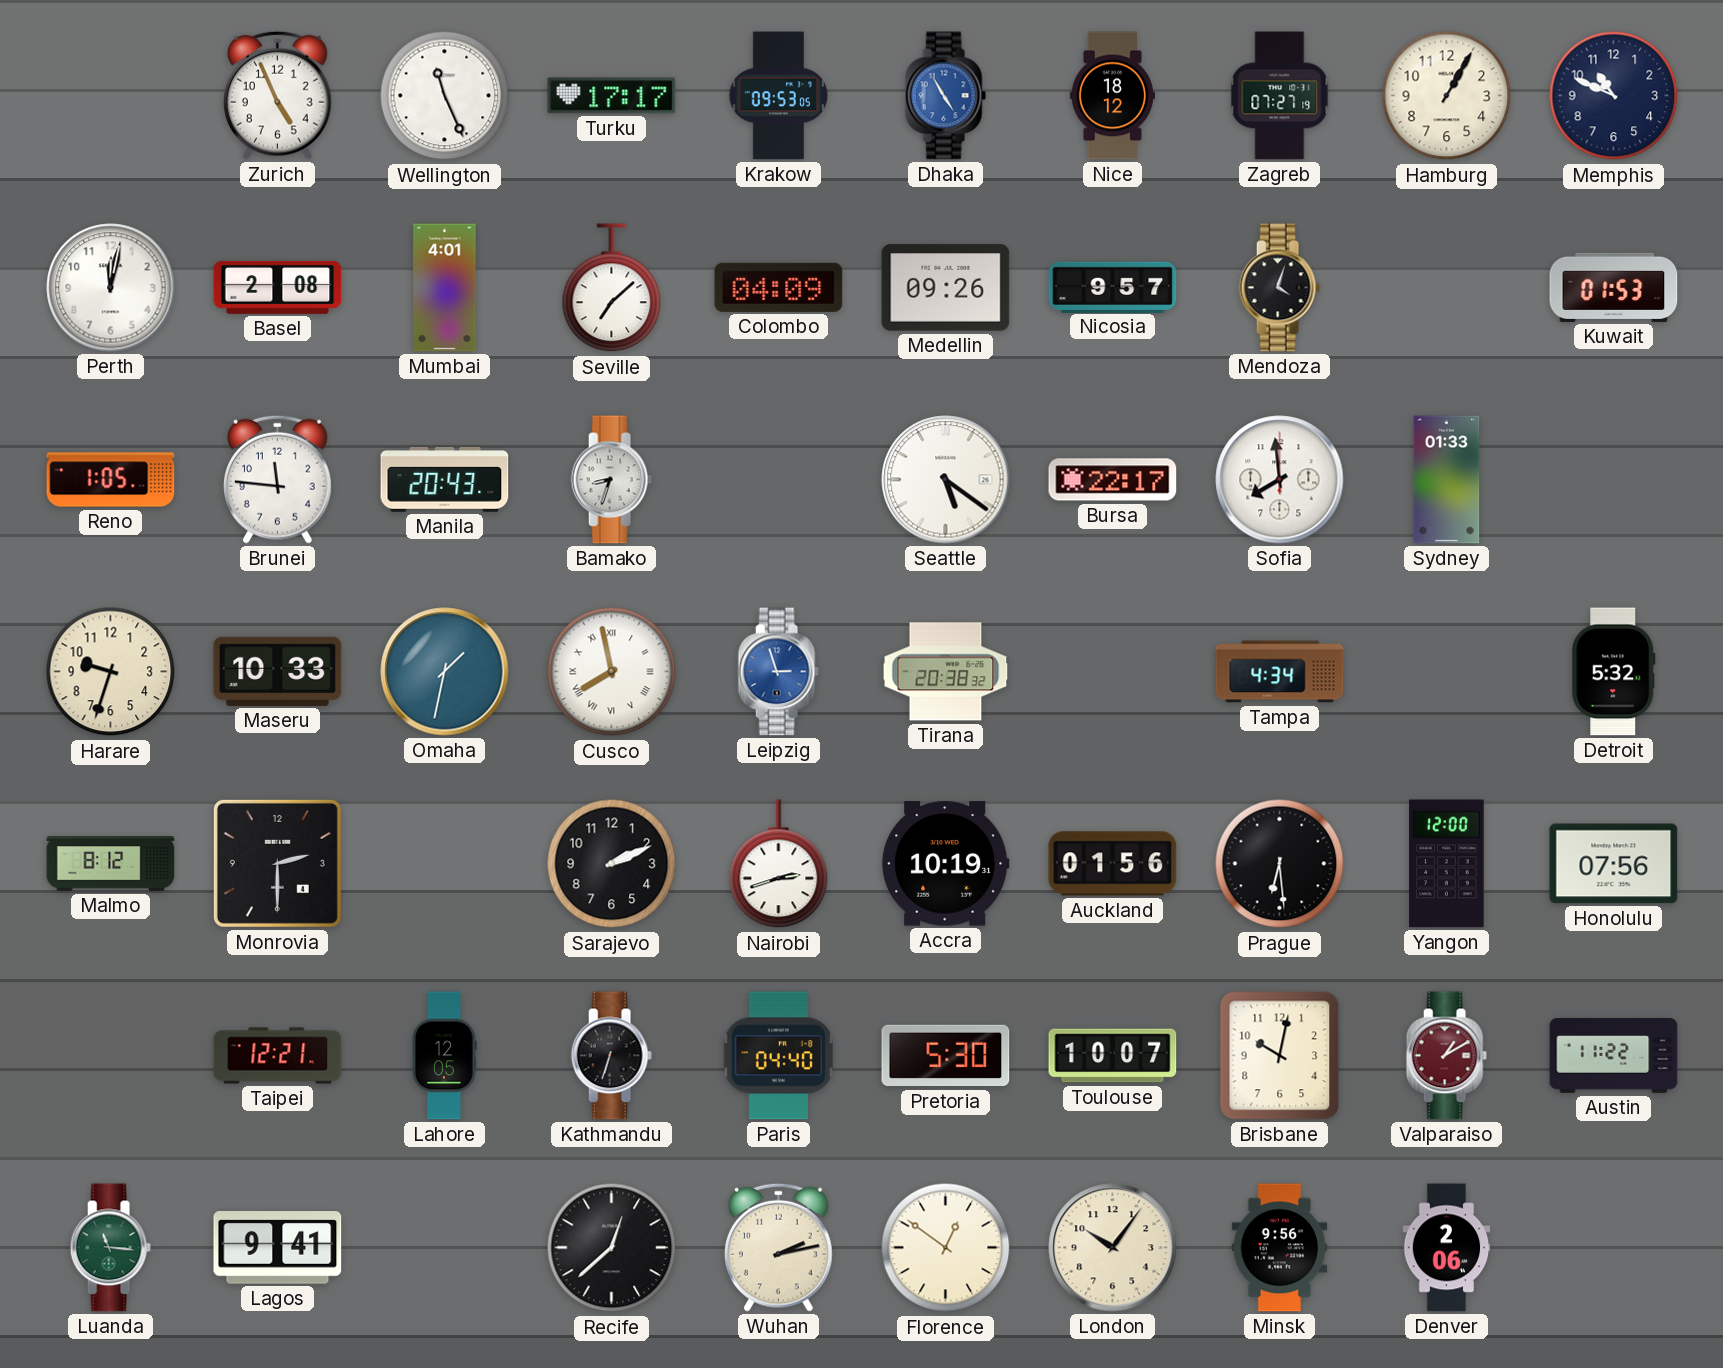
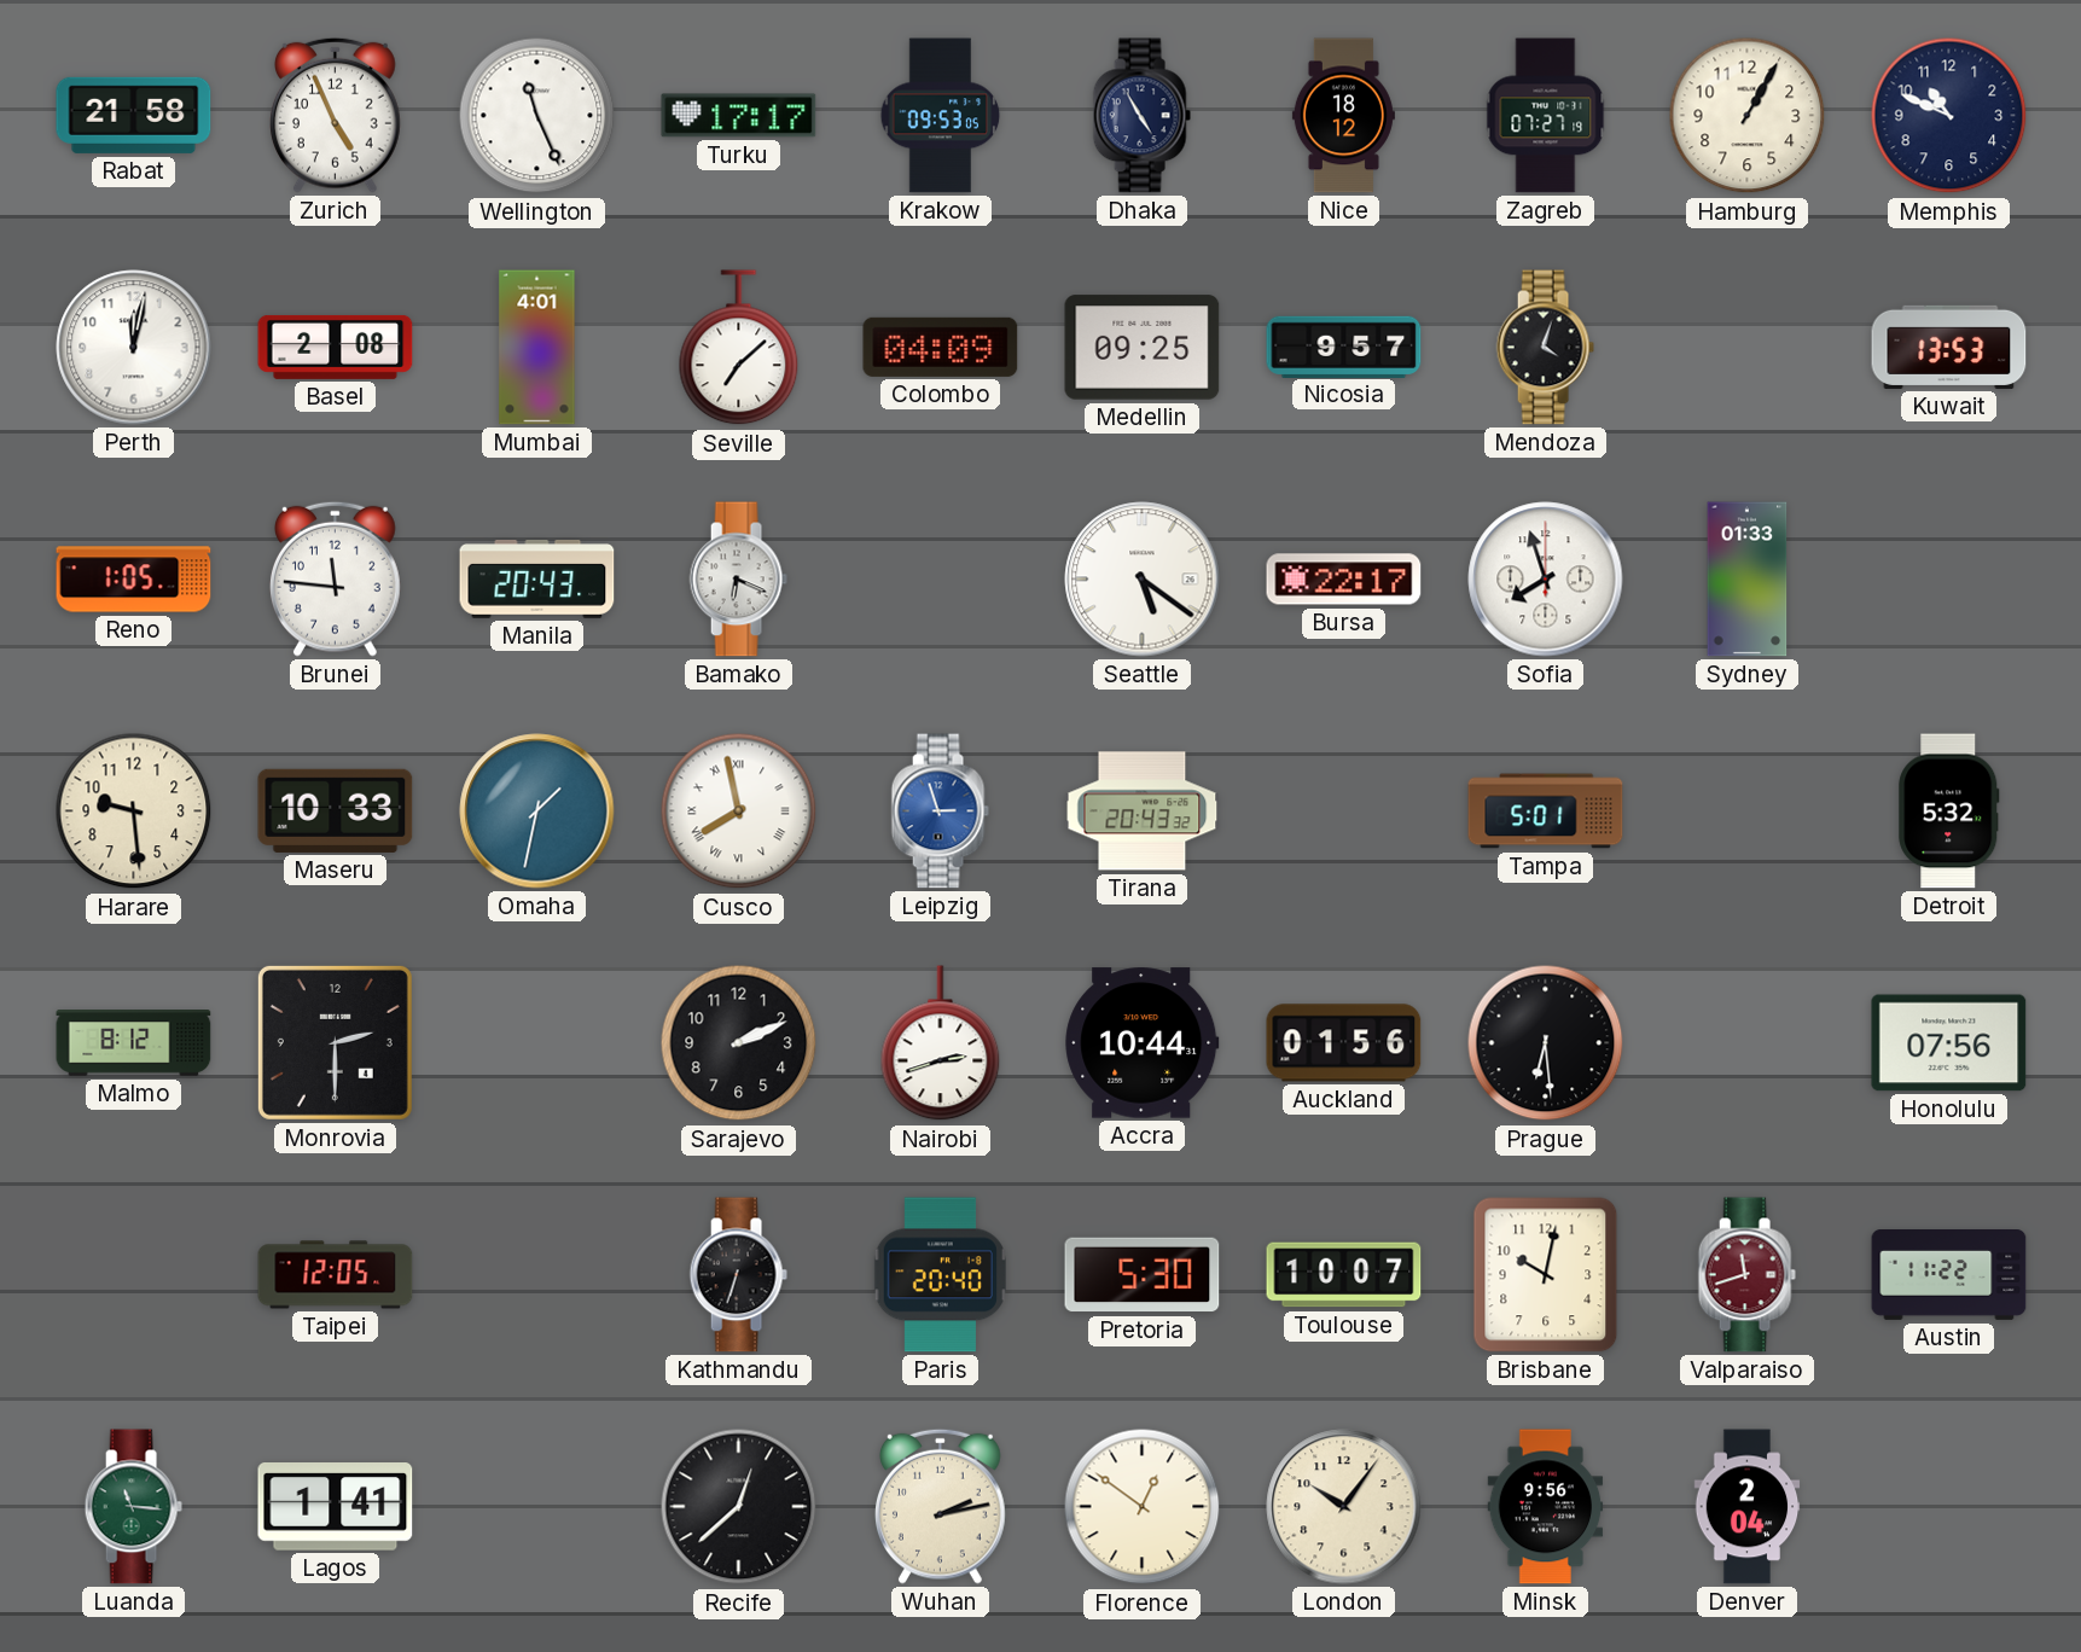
Rabat: none -> 21:58 (134, 115)
Dhaka dial: blue -> navy (1141, 116)
Medellin: 09:26 -> 09:25 (1143, 348)
Kuwait: 01:53 -> 13:53 (1949, 347)
Bamako: 8:33 -> 6:19 (738, 580)
Sofia: 7:59 -> 7:57 (1546, 580)
Harare: 9:33 -> 9:29 (134, 812)
Tirana: 20:38 -> 20:43 (1143, 812)
Tampa: 4:34 -> 5:01 (1546, 812)
Accra: 10:19 -> 10:44 (1143, 1043)
Yangon: 12:00 -> none (1447, 864)
Taipei: 12:21 -> 12:05 (336, 1275)
Lahore: 12:05 -> none (445, 1056)
Paris: 04:40 -> 20:40 (940, 1275)
Valparaiso: 1:10 -> 11:42 (1746, 1275)
Lagos: 9:41 -> 1:41 (336, 1507)
Denver: 2:06 -> 2:04 (1748, 1507)
